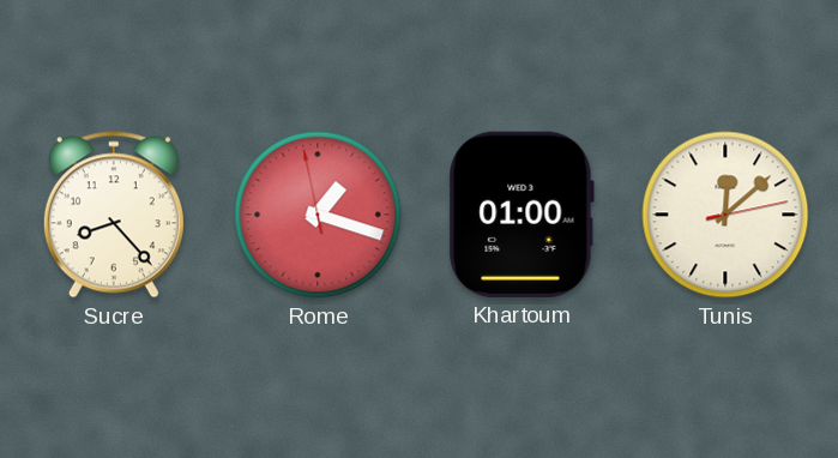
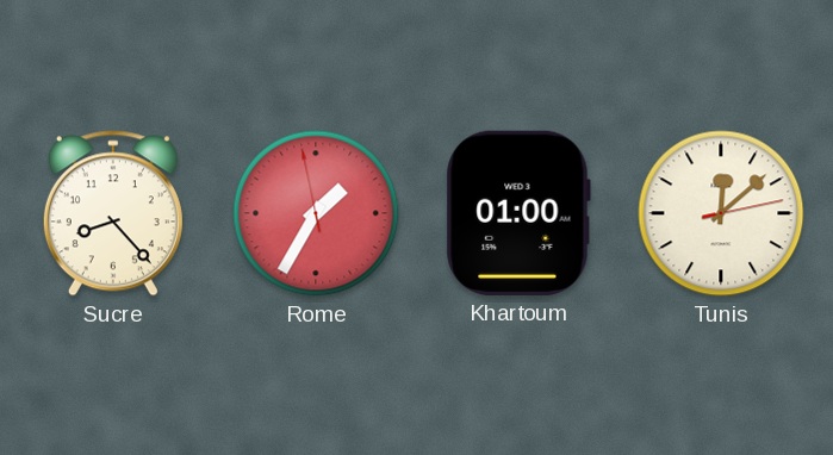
Rome: 1:17 -> 1:34 (316, 213)
